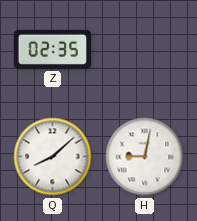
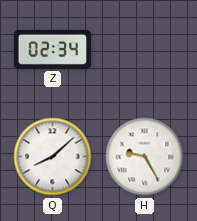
Z: 02:35 -> 02:34 (52, 49)
H: 9:02 -> 9:25 (145, 157)
